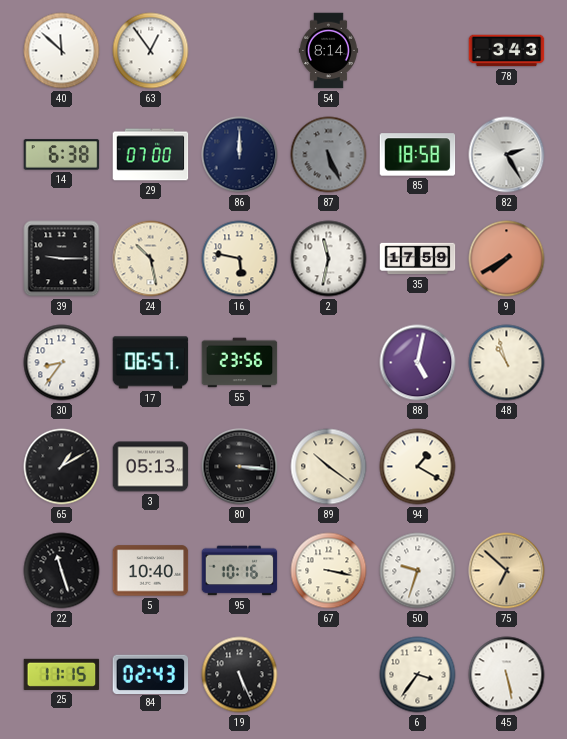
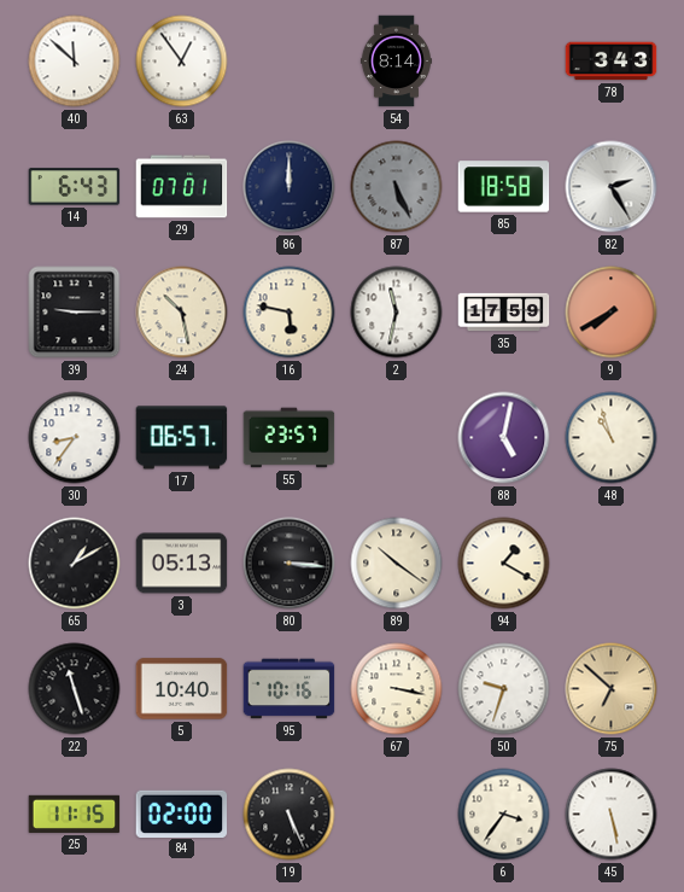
14: 6:38 -> 6:43 (75, 187)
29: 07:00 -> 07:01 (182, 187)
55: 23:56 -> 23:57 (290, 438)
84: 02:43 -> 02:00 (182, 814)
